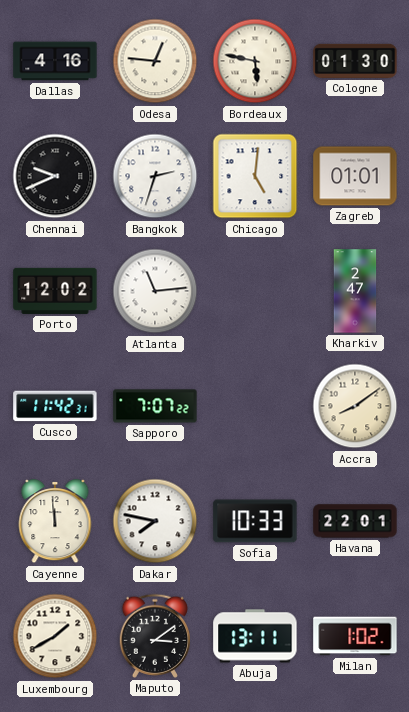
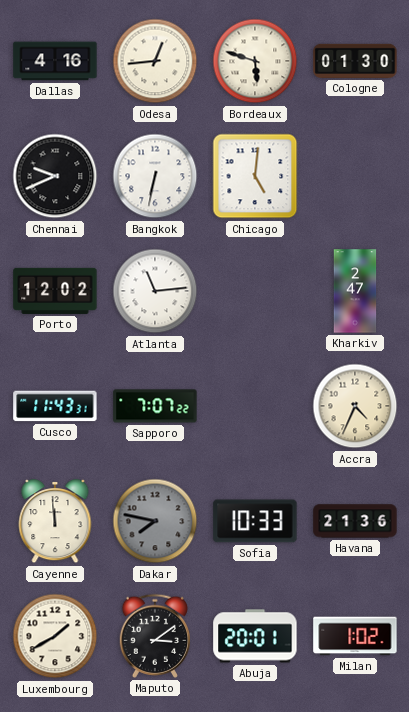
Odesa: 12:46 -> 12:44 (155, 61)
Bordeaux: 5:47 -> 5:48 (255, 61)
Bangkok: 2:33 -> 6:32 (155, 176)
Zagreb: 01:01 -> none (355, 176)
Cusco: 11:42 -> 11:43 (55, 406)
Accra: 8:09 -> 4:34 (355, 406)
Dakar dial: white -> grey (155, 521)
Havana: 22:01 -> 21:36 (355, 521)
Abuja: 13:11 -> 20:01 (255, 636)
